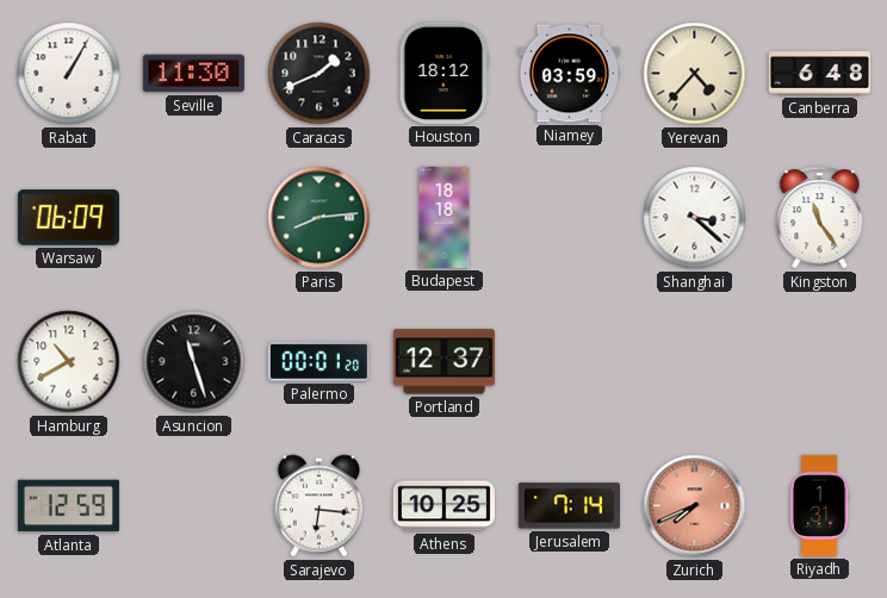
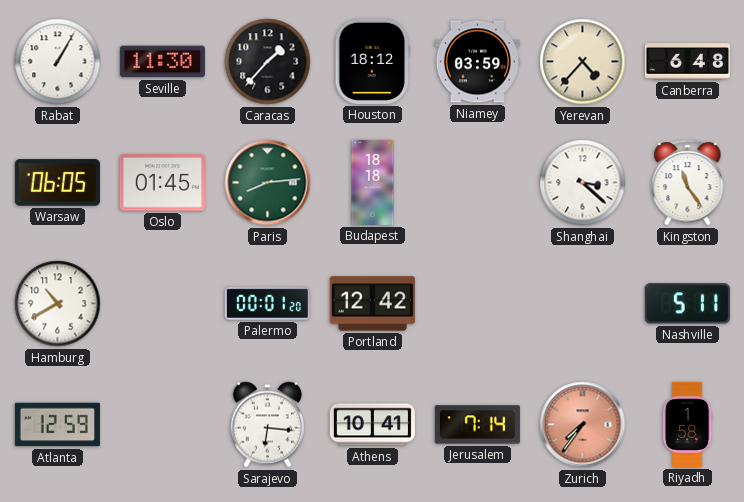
Caracas: 1:41 -> 1:37 (268, 62)
Warsaw: 06:09 -> 06:05 (57, 183)
Oslo: none -> 01:45 (162, 183)
Asuncion: 11:27 -> none (194, 362)
Portland: 12:37 -> 12:42 (372, 304)
Nashville: none -> 5:11 (687, 304)
Athens: 10:25 -> 10:41 (372, 425)
Zurich: 7:41 -> 7:36 (583, 425)
Riyadh: 1:31 -> 1:58 (687, 424)
